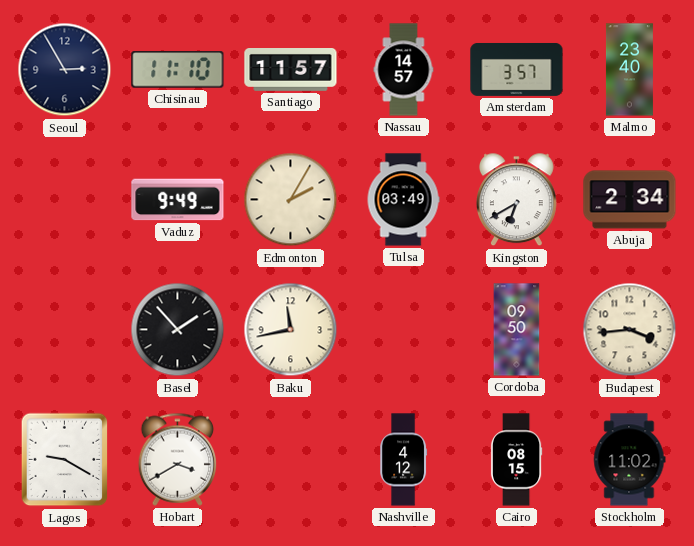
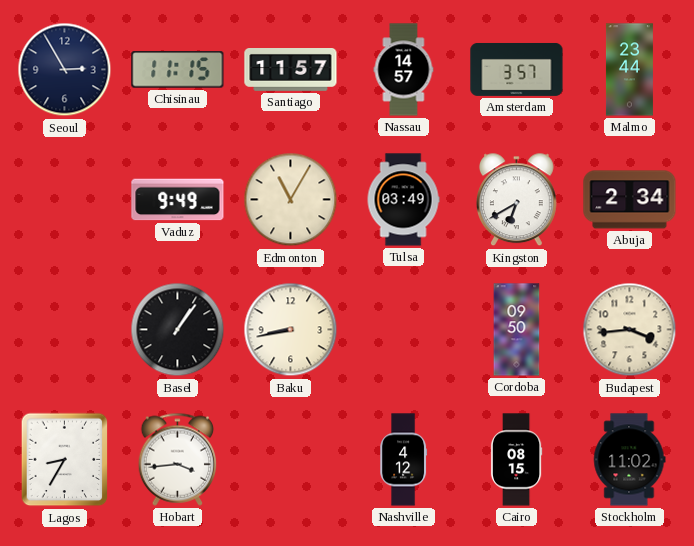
Chisinau: 11:10 -> 11:15 (178, 70)
Malmo: 23:40 -> 23:44 (629, 70)
Edmonton: 2:05 -> 11:05 (291, 200)
Basel: 1:53 -> 1:06 (178, 330)
Baku: 11:43 -> 8:43 (291, 330)
Lagos: 9:20 -> 8:35 (65, 460)
Hobart: 3:40 -> 3:44 (178, 459)
